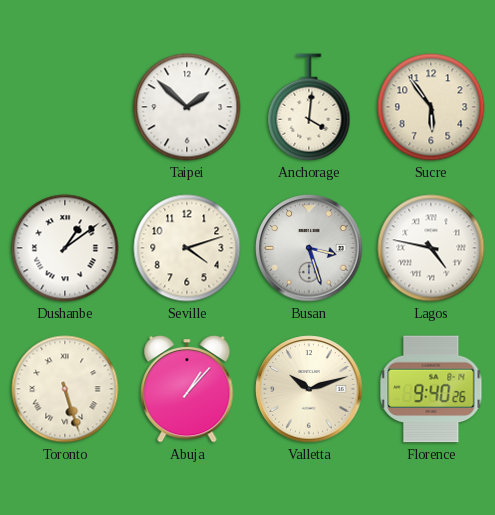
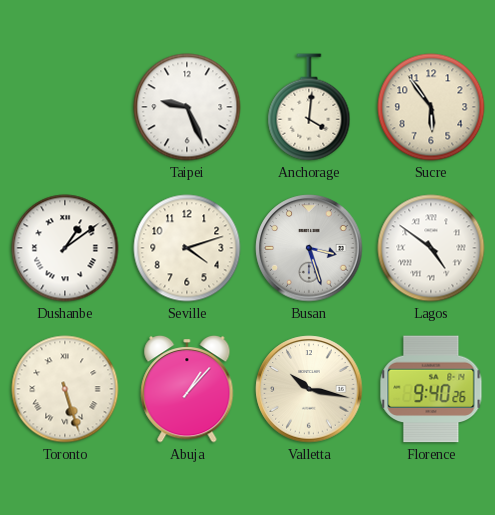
Taipei: 1:52 -> 9:26 (187, 107)
Lagos: 4:47 -> 4:51 (431, 248)
Valletta: 10:12 -> 10:17 (309, 389)
